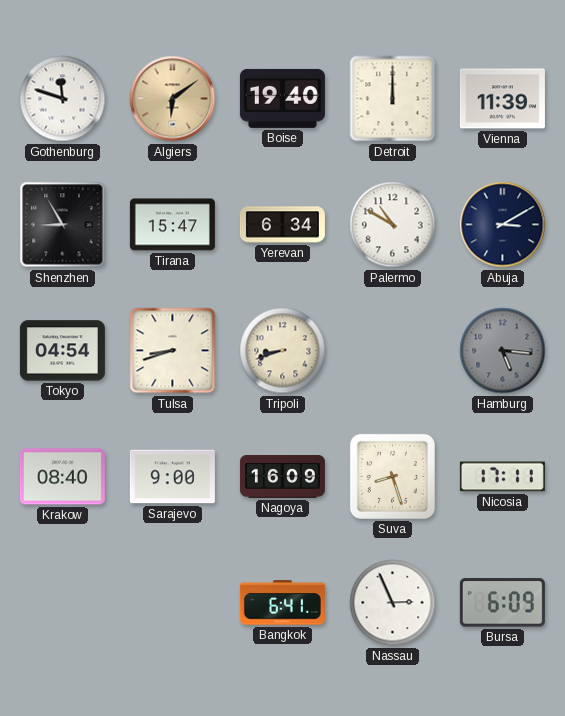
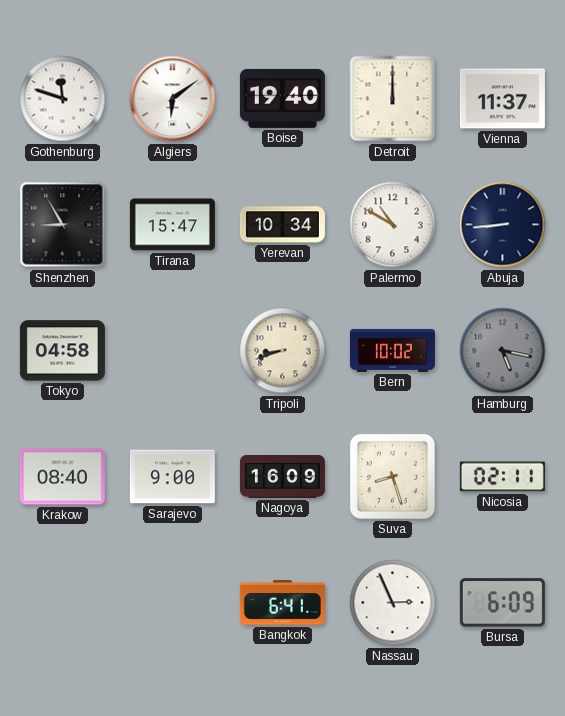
Algiers dial: champagne -> white (173, 99)
Vienna: 11:39 -> 11:37 (502, 99)
Yerevan: 6:34 -> 10:34 (282, 225)
Abuja: 3:10 -> 8:44 (503, 225)
Tokyo: 04:54 -> 04:58 (62, 351)
Tulsa: 8:42 -> none (173, 351)
Bern: none -> 10:02 (392, 350)
Hamburg: 5:16 -> 5:17 (503, 351)
Nicosia: 17:11 -> 02:11 (502, 477)
